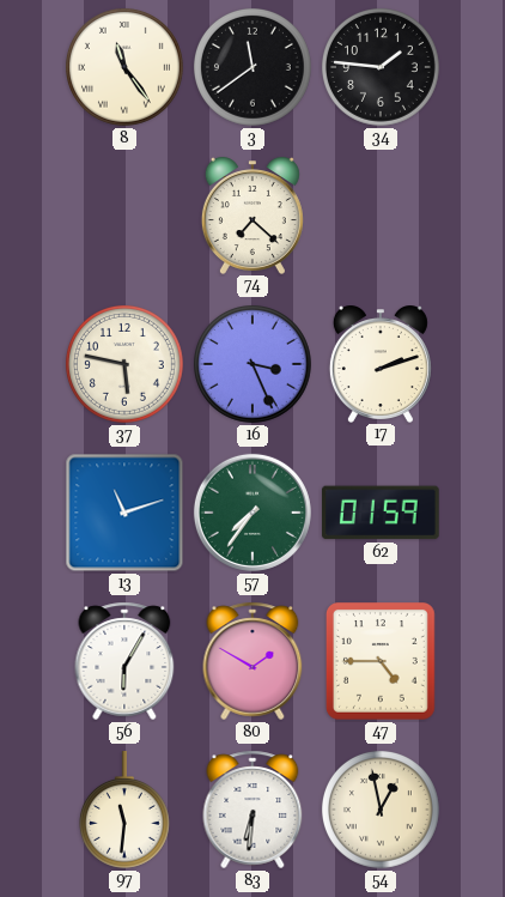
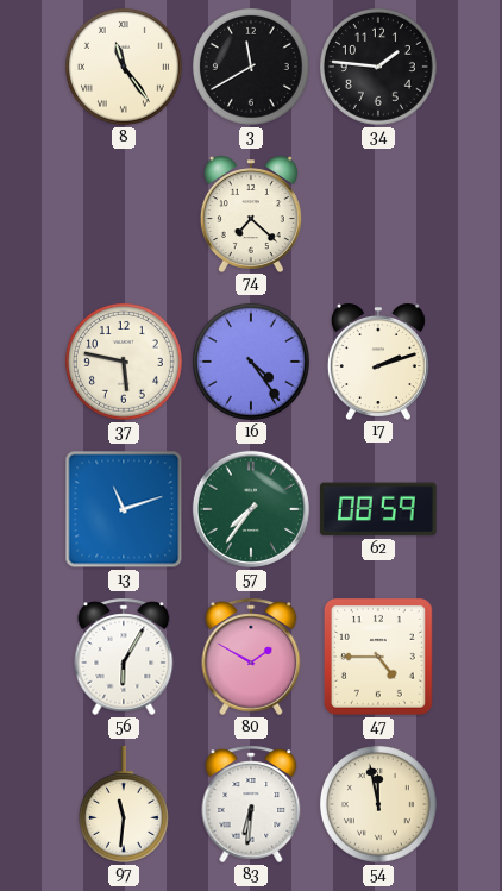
3: 11:39 -> 11:40 (251, 67)
16: 3:26 -> 4:24 (251, 362)
62: 01:59 -> 08:59 (378, 509)
54: 12:58 -> 11:58 (378, 804)
